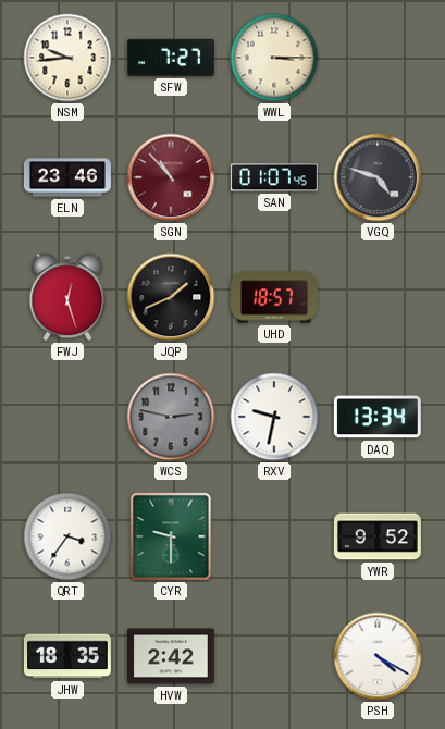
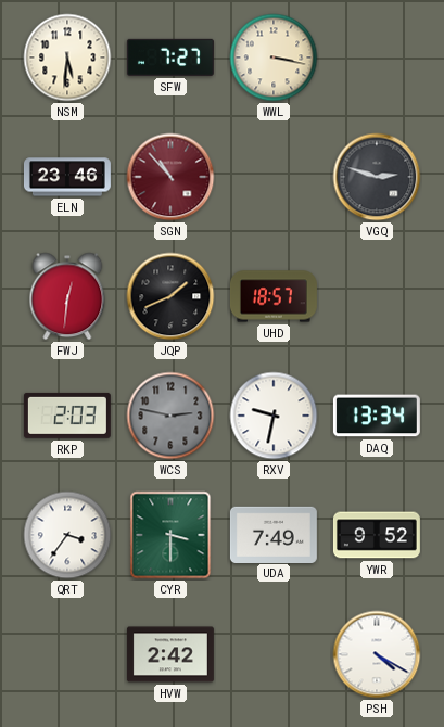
NSM: 9:44 -> 5:31 (67, 58)
WWL: 3:15 -> 3:17 (274, 58)
SAN: 01:07 -> none (274, 177)
VGQ: 4:48 -> 2:48 (377, 177)
FWJ: 12:27 -> 12:31 (67, 296)
RKP: none -> 2:03 (67, 416)
CYR: 9:30 -> 3:30 (170, 535)
UDA: none -> 7:49 (274, 534)
JHW: 18:35 -> none (67, 656)
